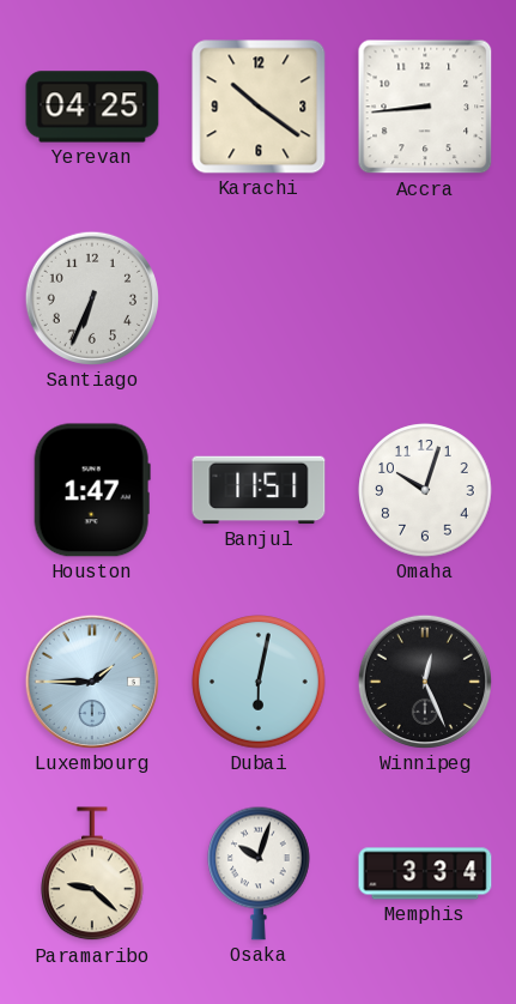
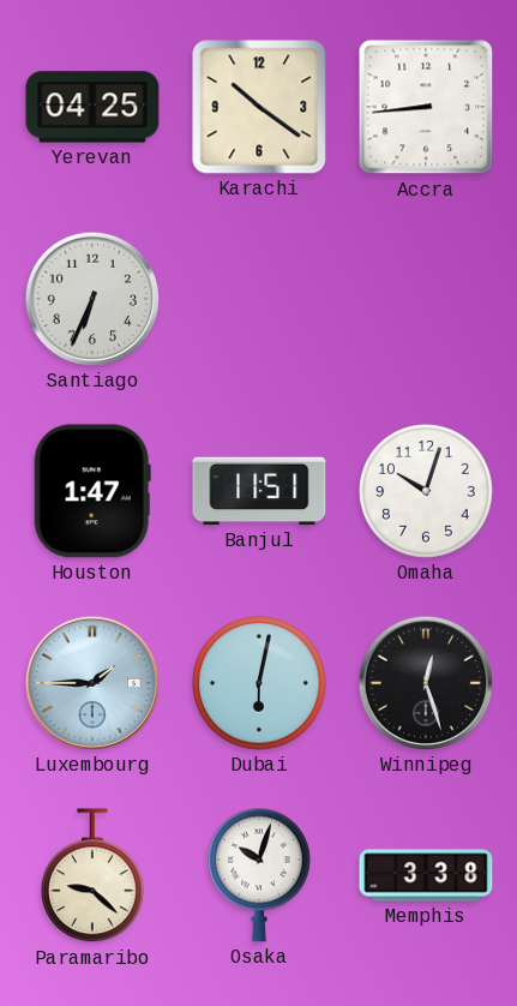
Winnipeg: 12:26 -> 12:27 (426, 683)
Memphis: 3:34 -> 3:38 (426, 875)
